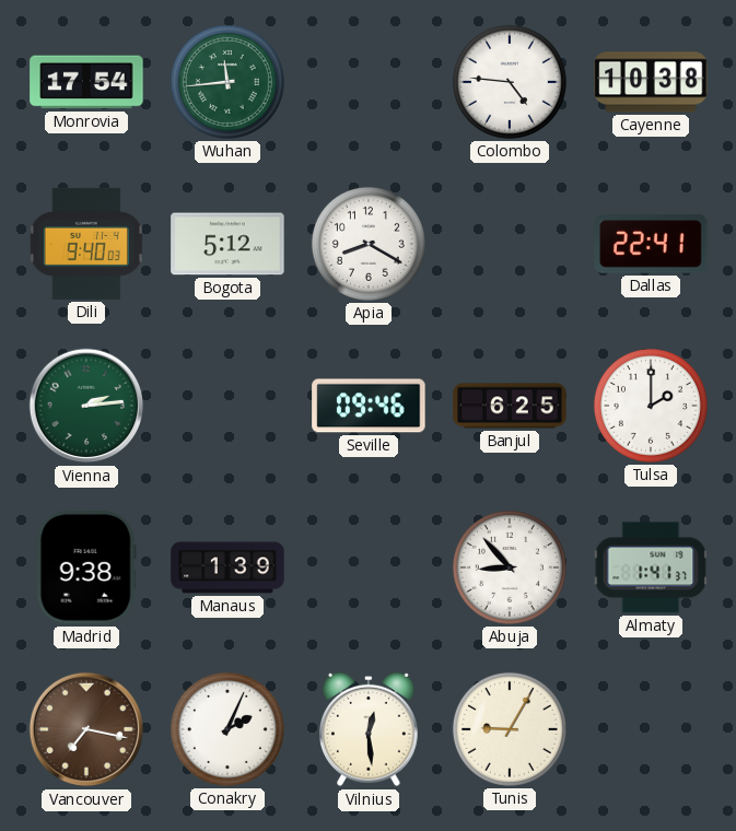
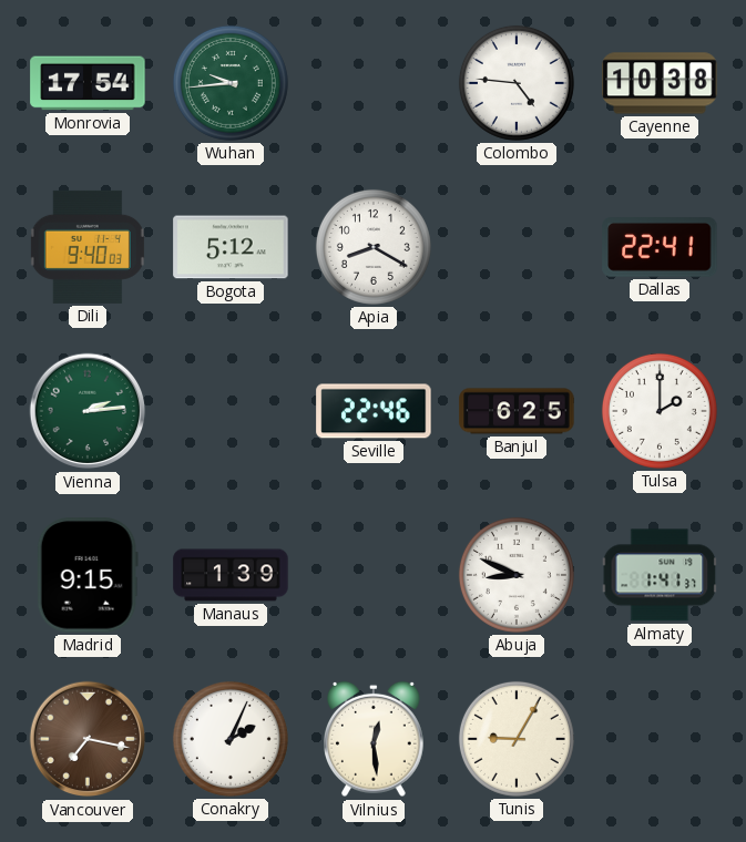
Wuhan: 11:44 -> 9:44 (231, 83)
Seville: 09:46 -> 22:46 (374, 411)
Madrid: 9:38 -> 9:15 (88, 575)
Abuja: 8:53 -> 8:49 (517, 575)
